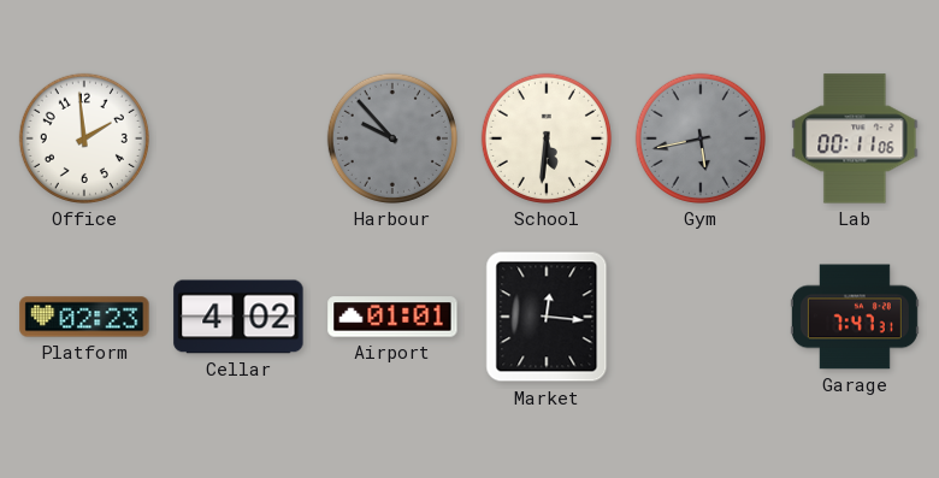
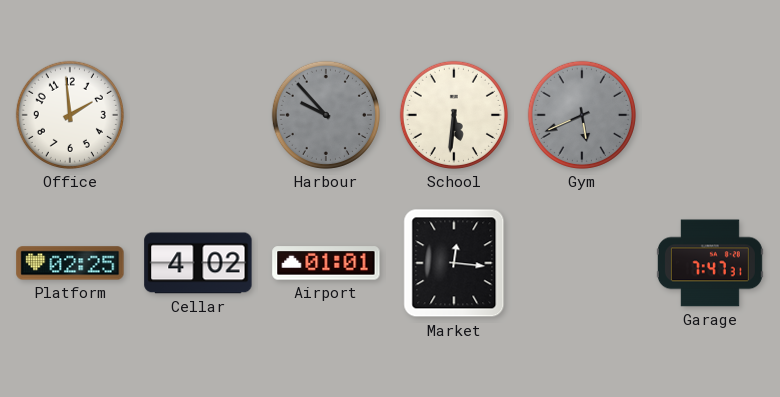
Gym: 5:43 -> 5:41 (582, 115)
Lab: 00:11 -> none (855, 138)
Platform: 02:23 -> 02:25 (70, 263)
